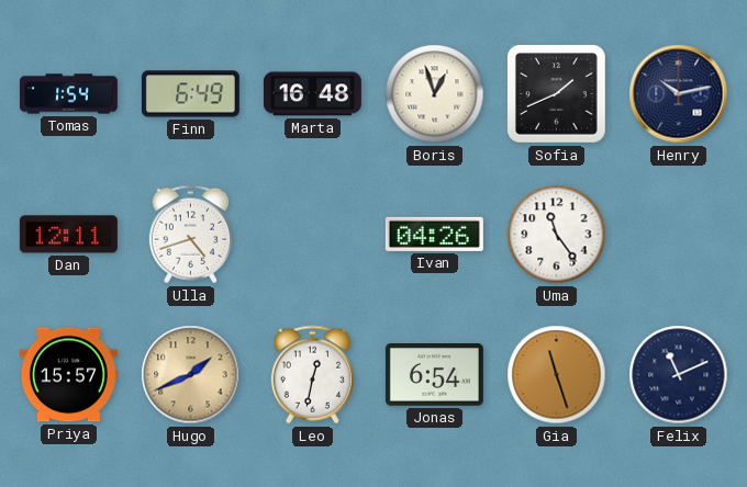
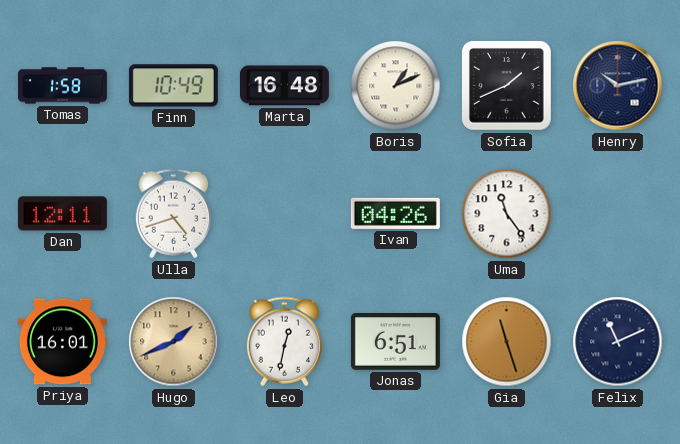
Tomas: 1:54 -> 1:58 (62, 86)
Finn: 6:49 -> 10:49 (173, 86)
Boris: 12:57 -> 1:11 (396, 86)
Priya: 15:57 -> 16:01 (62, 342)
Jonas: 6:54 -> 6:51 (395, 342)
